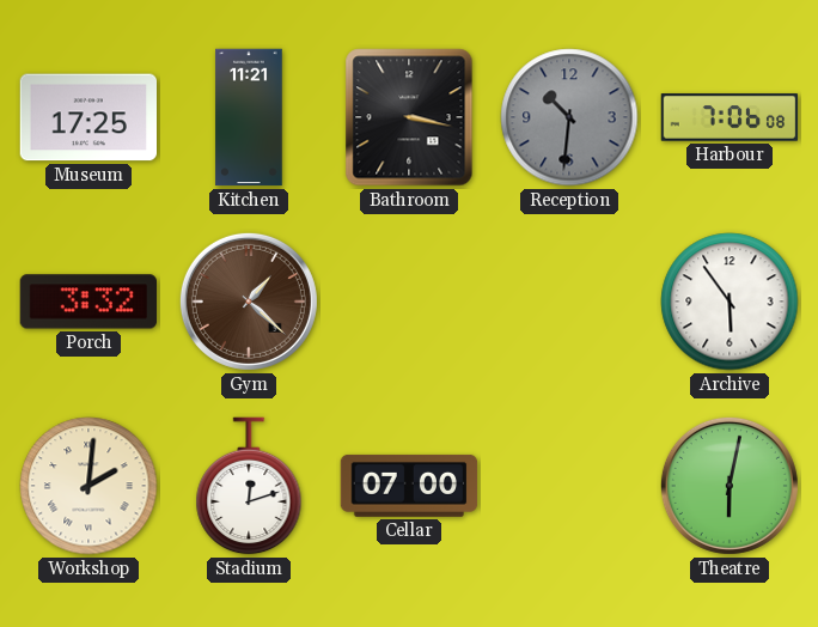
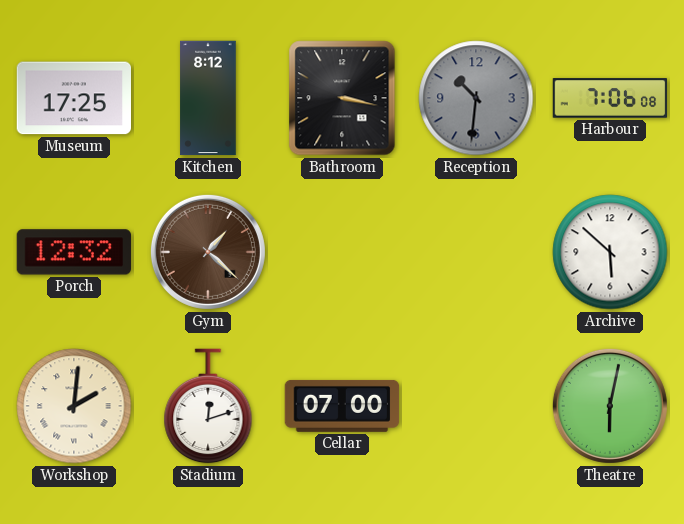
Kitchen: 11:21 -> 8:12 (208, 98)
Porch: 3:32 -> 12:32 (73, 252)
Archive: 5:54 -> 5:52 (610, 252)
